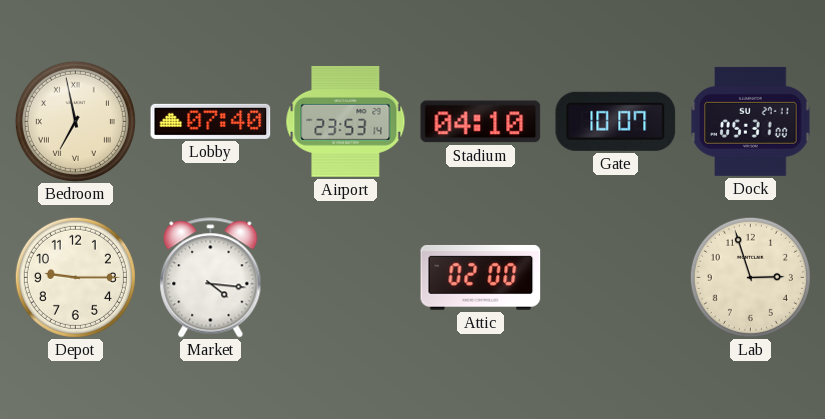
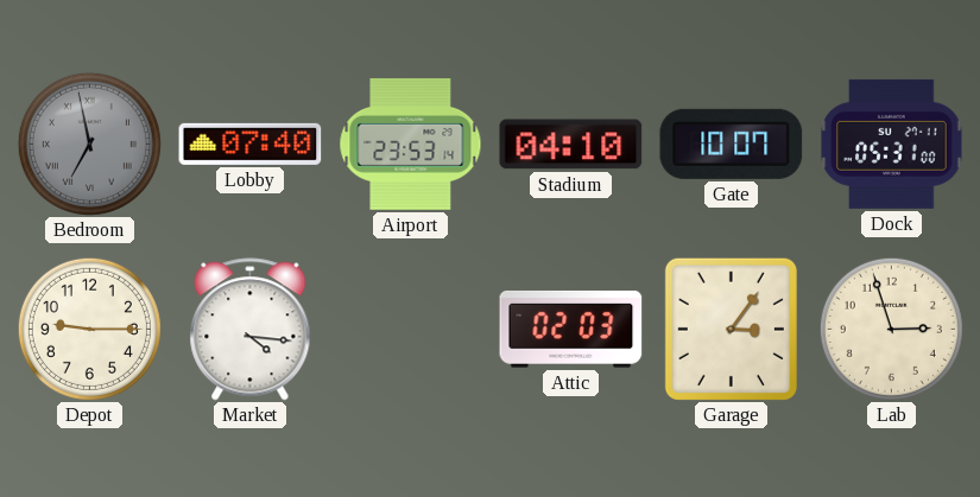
Bedroom dial: cream -> grey (89, 144)
Attic: 02:00 -> 02:03 (571, 329)
Garage: none -> 3:06 (731, 329)
